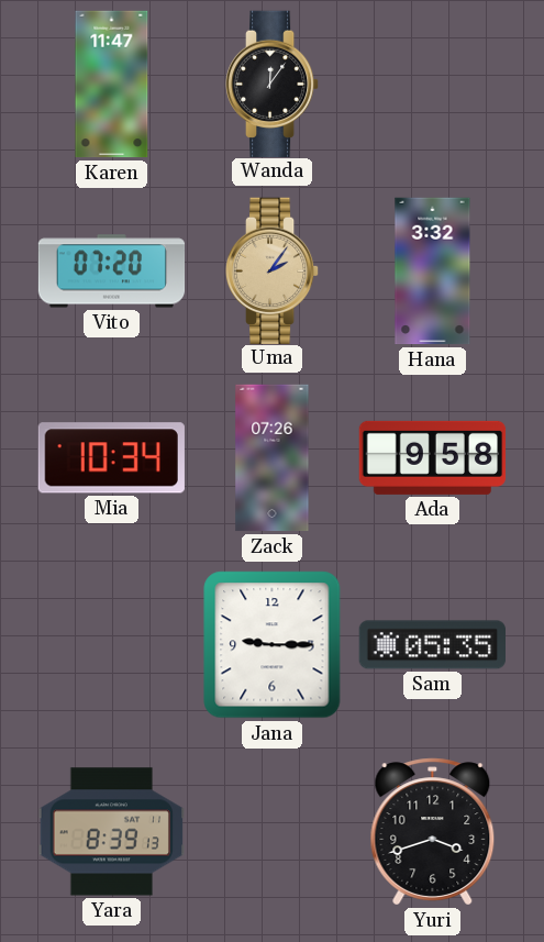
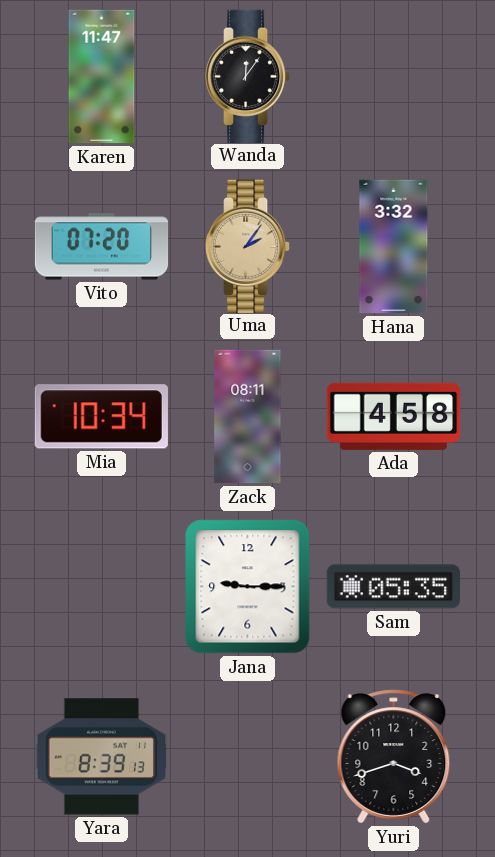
Zack: 07:26 -> 08:11 (248, 417)
Ada: 9:58 -> 4:58 (394, 416)
